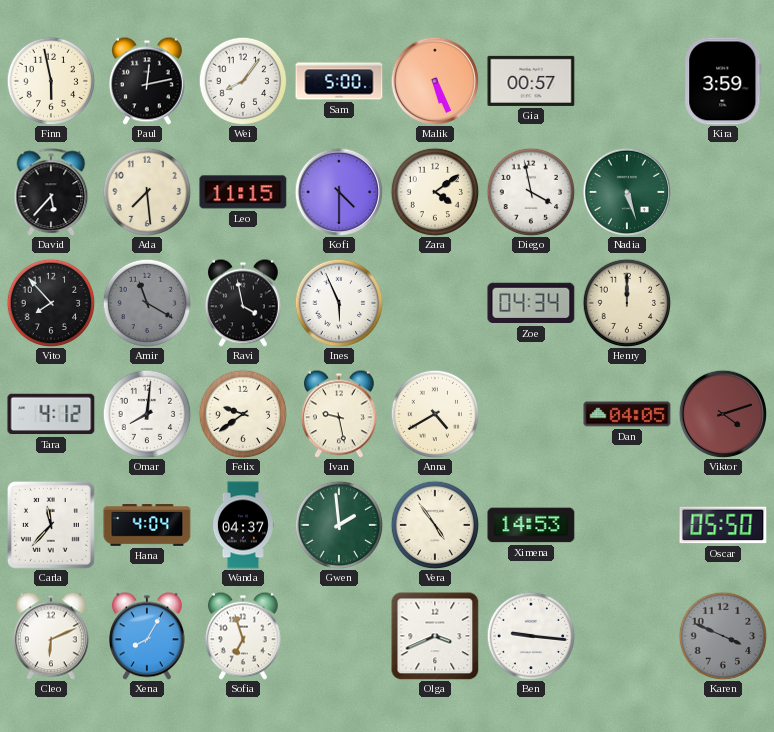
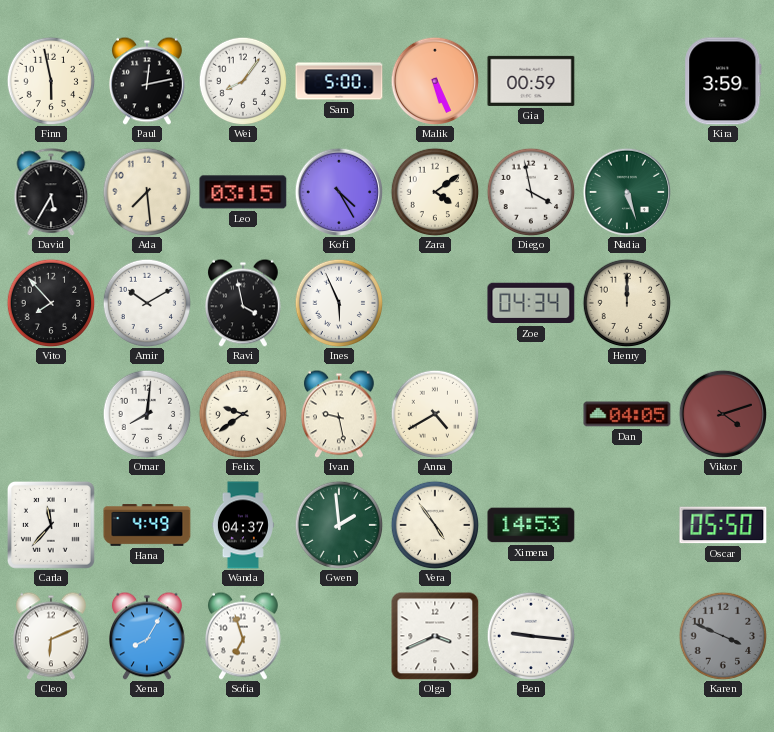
Gia: 00:57 -> 00:59 (531, 81)
David: 5:37 -> 5:35 (51, 192)
Leo: 11:15 -> 03:15 (243, 192)
Kofi: 4:30 -> 4:25 (338, 191)
Amir: 11:20 -> 10:10 (147, 303)
Amir dial: grey -> white (147, 303)
Tara: 4:12 -> none (51, 414)
Hana: 4:04 -> 4:49 (147, 525)
